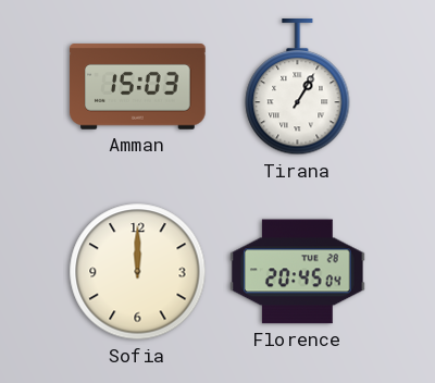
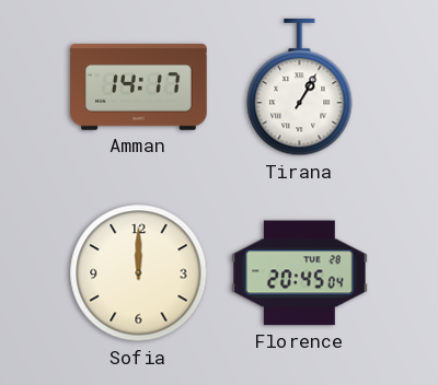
Amman: 15:03 -> 14:17 (139, 87)
